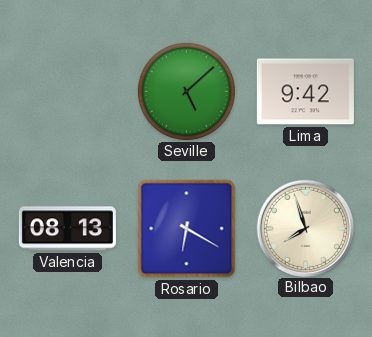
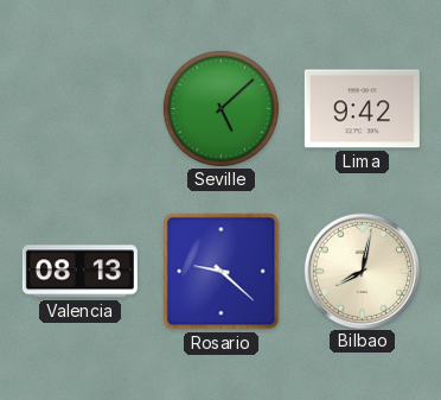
Rosario: 6:20 -> 9:22 (222, 272)
Bilbao: 7:57 -> 8:02 (362, 271)
